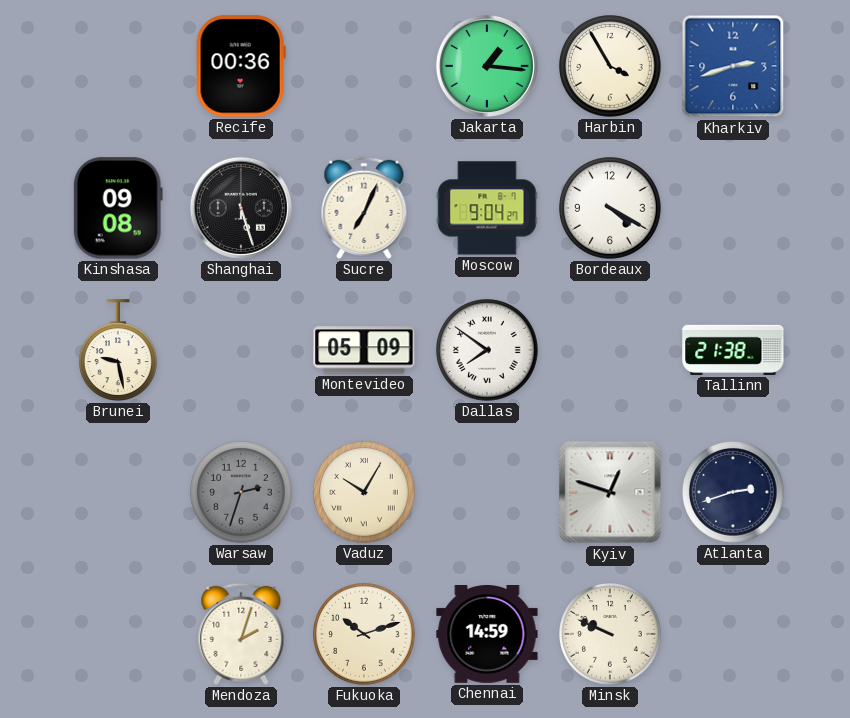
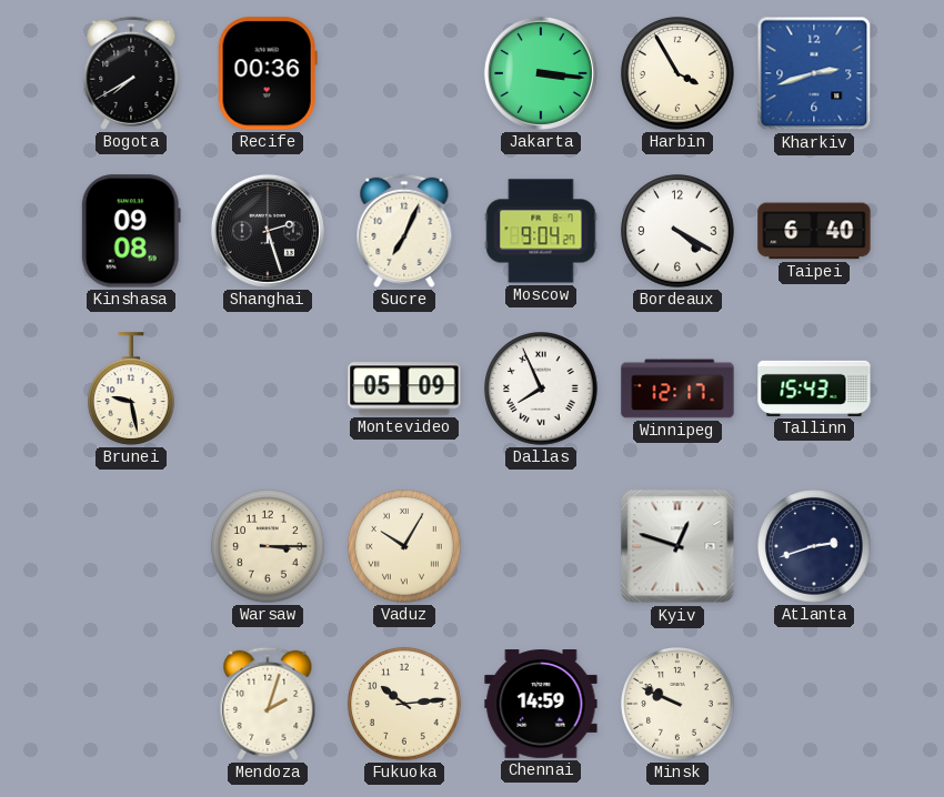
Bogota: none -> 7:40 (131, 73)
Jakarta: 1:16 -> 3:16 (541, 73)
Shanghai: 5:27 -> 2:27 (268, 231)
Taipei: none -> 6:40 (814, 231)
Dallas: 7:51 -> 7:56 (541, 389)
Winnipeg: none -> 12:17 (677, 389)
Tallinn: 21:38 -> 15:43 (814, 389)
Warsaw: 2:33 -> 3:15 (268, 546)
Warsaw dial: grey -> cream (268, 546)
Fukuoka: 10:12 -> 10:14 (404, 704)
